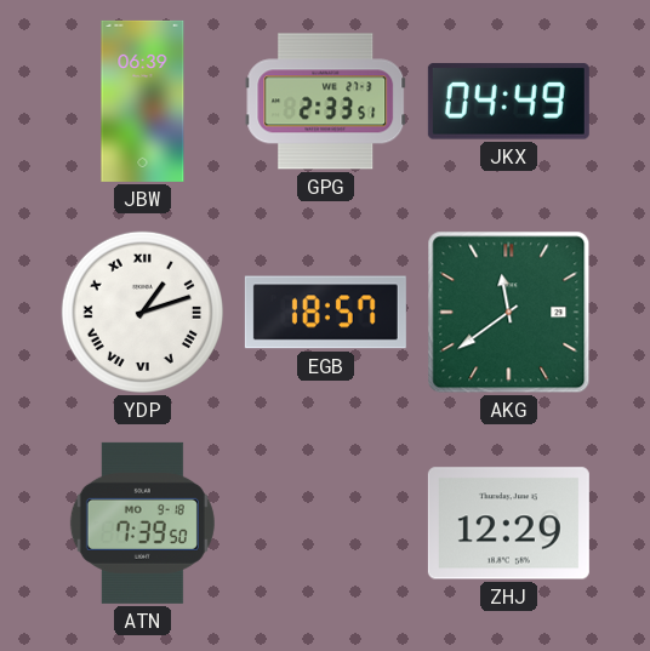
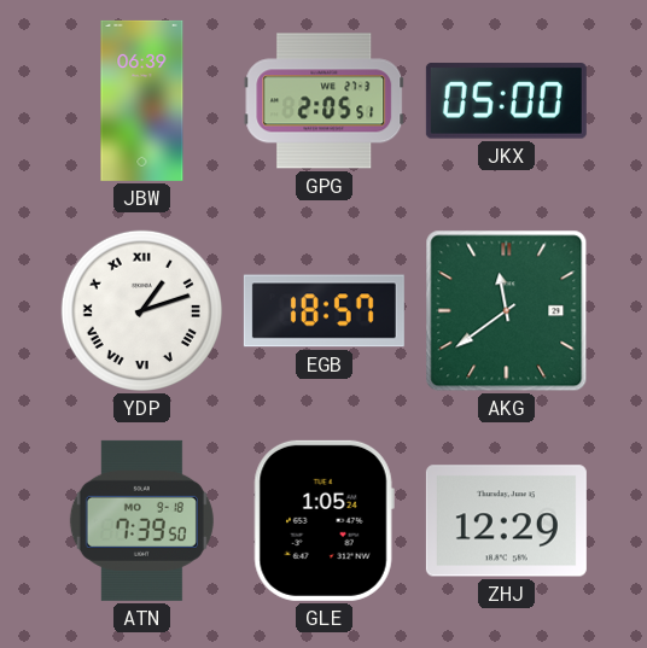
GPG: 2:33 -> 2:05 (325, 101)
JKX: 04:49 -> 05:00 (506, 101)
GLE: none -> 1:05 (323, 520)
